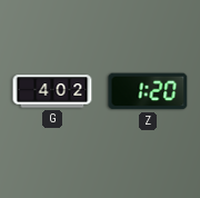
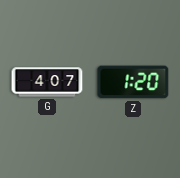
G: 4:02 -> 4:07 (47, 82)
